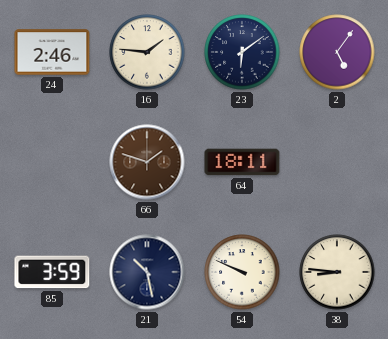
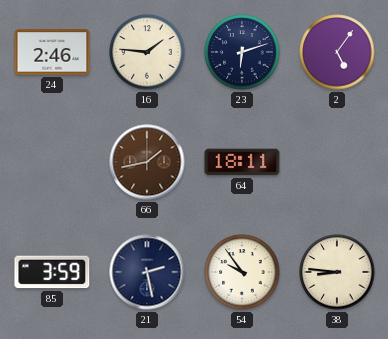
23: 6:09 -> 6:12 (242, 52)
66: 1:48 -> 1:43 (147, 162)
21: 10:28 -> 2:28 (147, 272)
54: 9:49 -> 9:54 (242, 272)
